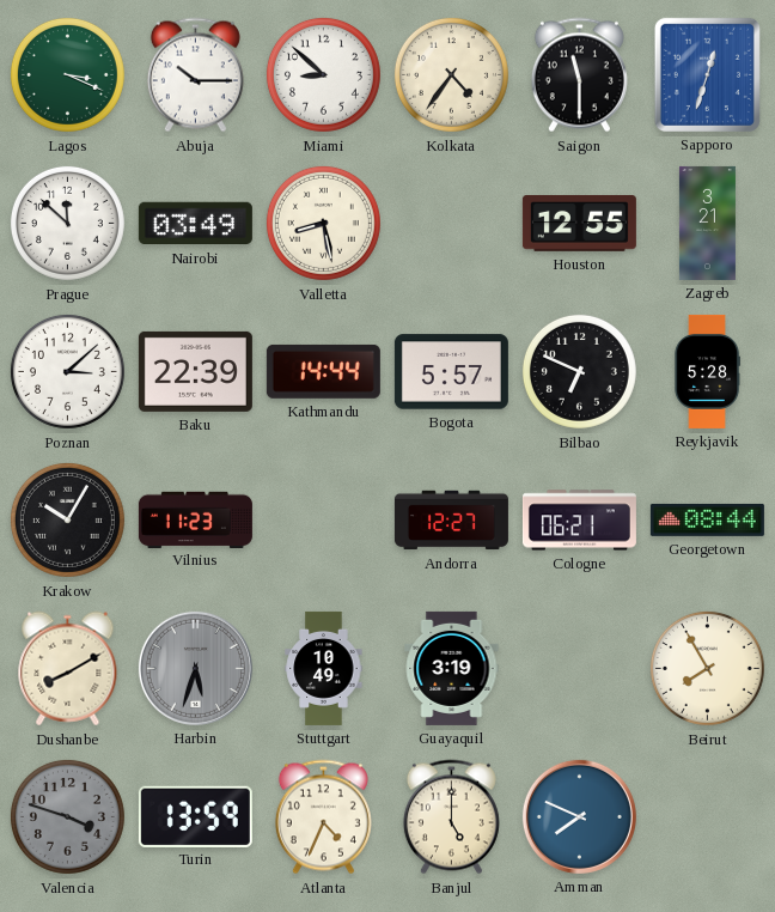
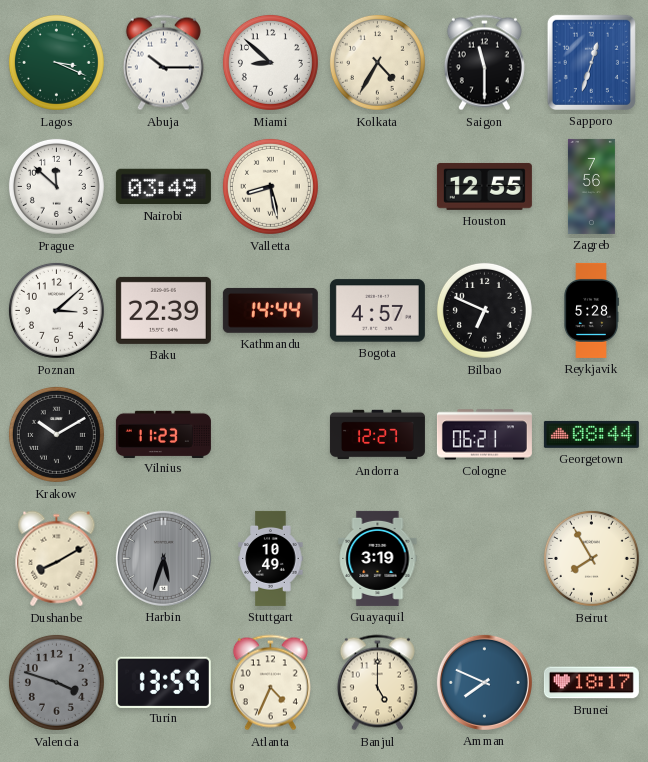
Kolkata: 4:36 -> 4:35 (377, 62)
Zagreb: 3:21 -> 7:56 (591, 186)
Bogota: 5:57 -> 4:57 (377, 311)
Krakow: 10:05 -> 10:10 (56, 434)
Brunei: none -> 18:17 (591, 683)
